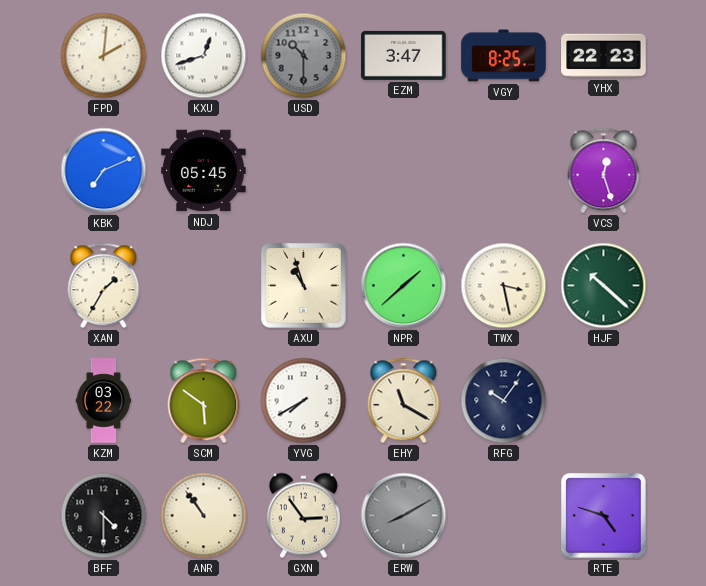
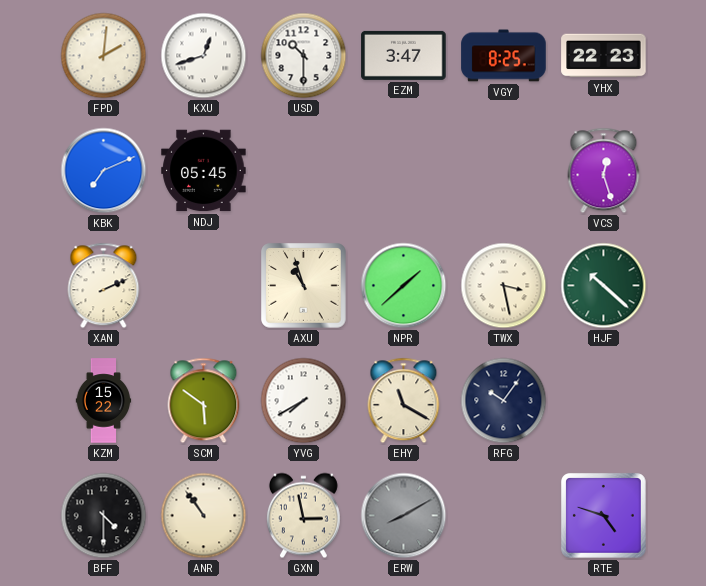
USD dial: grey -> white (304, 56)
XAN: 1:35 -> 2:11 (104, 286)
KZM: 03:22 -> 15:22 (104, 401)
GXN: 2:54 -> 2:58 (303, 516)
